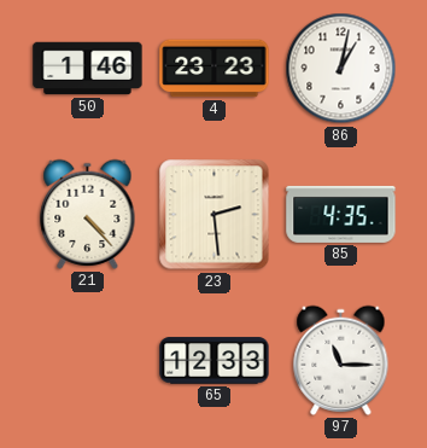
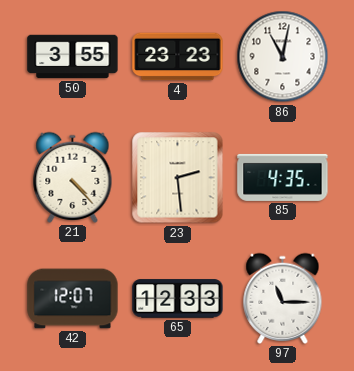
50: 1:46 -> 3:55 (73, 57)
86: 1:02 -> 11:02 (283, 57)
42: none -> 12:07 (73, 299)
